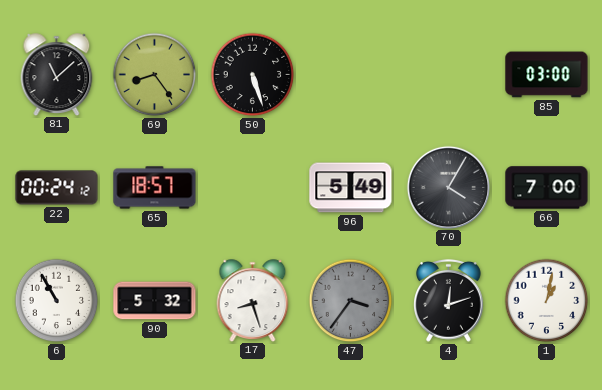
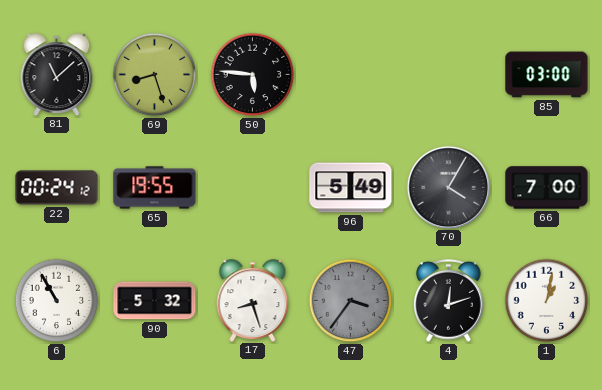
69: 8:24 -> 8:27 (155, 75)
50: 5:27 -> 5:46 (253, 75)
65: 18:57 -> 19:55 (155, 188)
